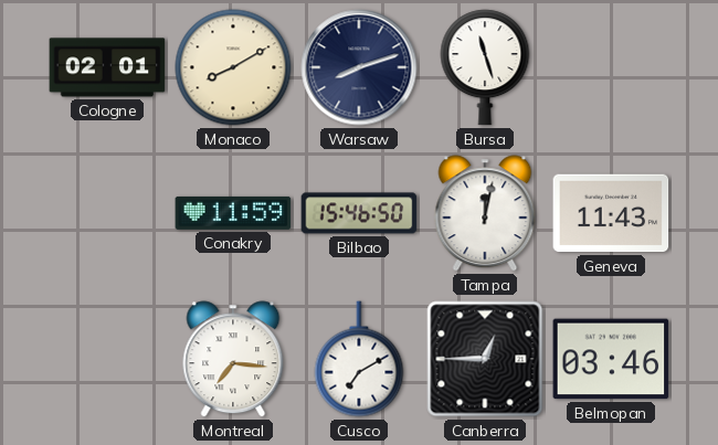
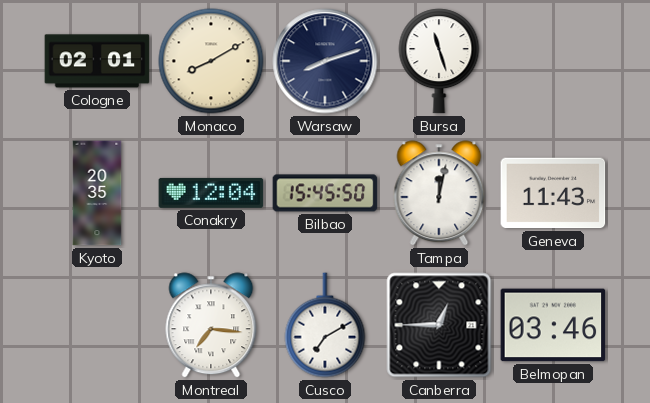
Kyoto: none -> 20:35 (97, 193)
Conakry: 11:59 -> 12:04 (211, 193)
Bilbao: 15:46 -> 15:45 (325, 193)
